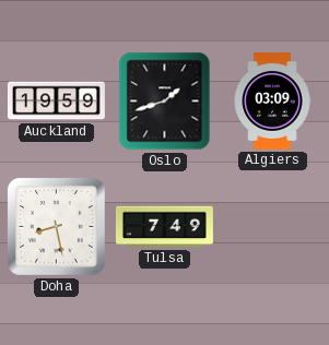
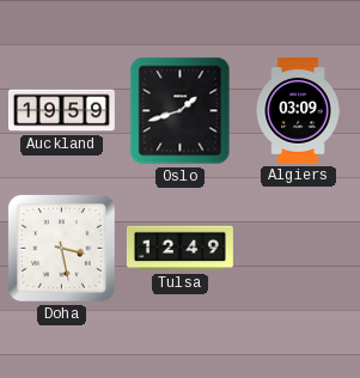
Doha: 8:28 -> 3:28 (62, 249)
Tulsa: 7:49 -> 12:49 (179, 249)
